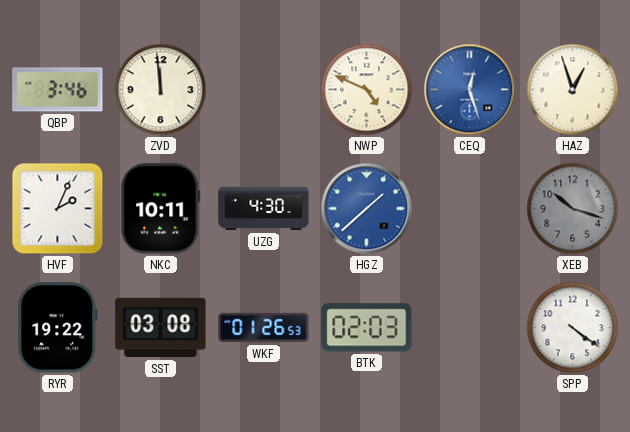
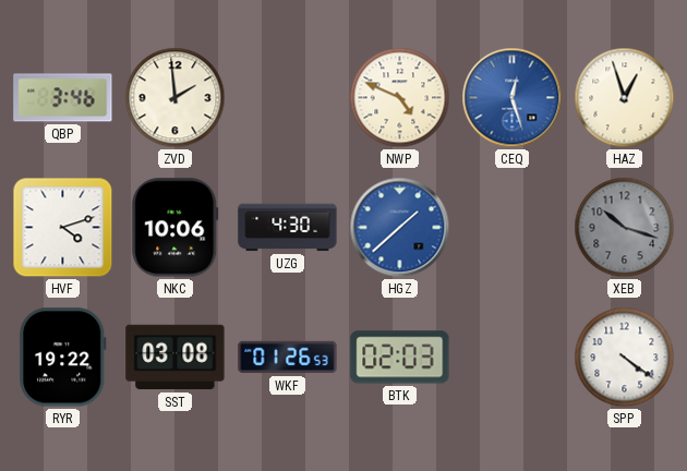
ZVD: 11:59 -> 1:59 (176, 98)
HVF: 2:04 -> 4:12 (63, 228)
NKC: 10:11 -> 10:06 (176, 228)
